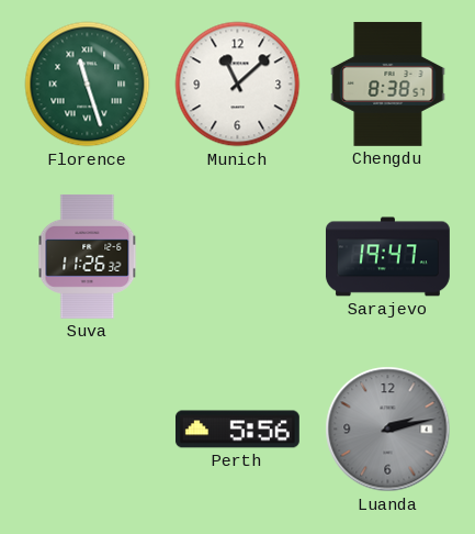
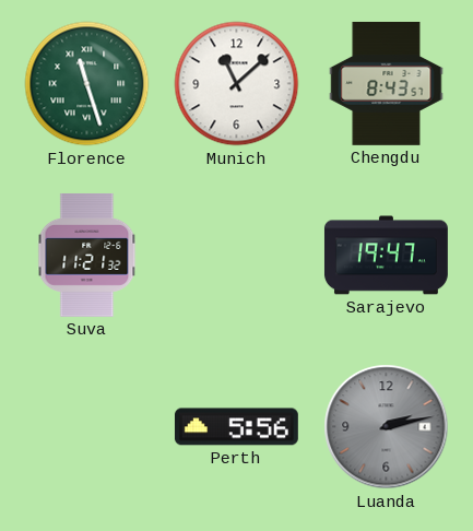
Chengdu: 8:38 -> 8:43 (387, 83)
Suva: 11:26 -> 11:21 (87, 255)
